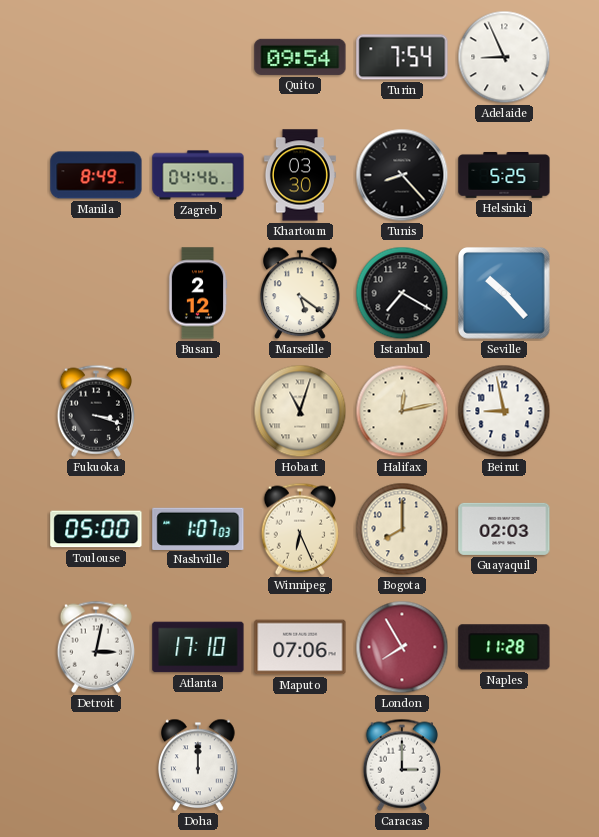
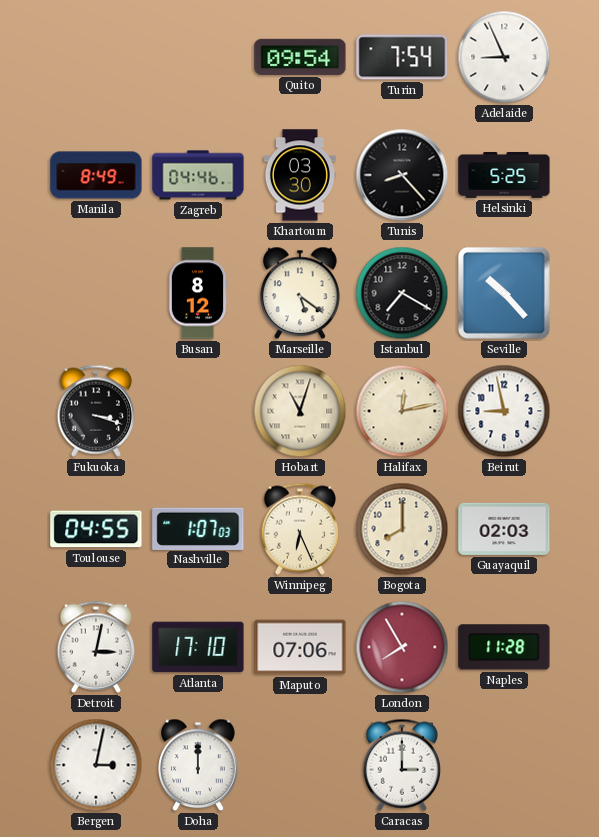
Busan: 2:12 -> 8:12 (198, 293)
Toulouse: 05:00 -> 04:55 (96, 529)
Bergen: none -> 3:02 (96, 765)
